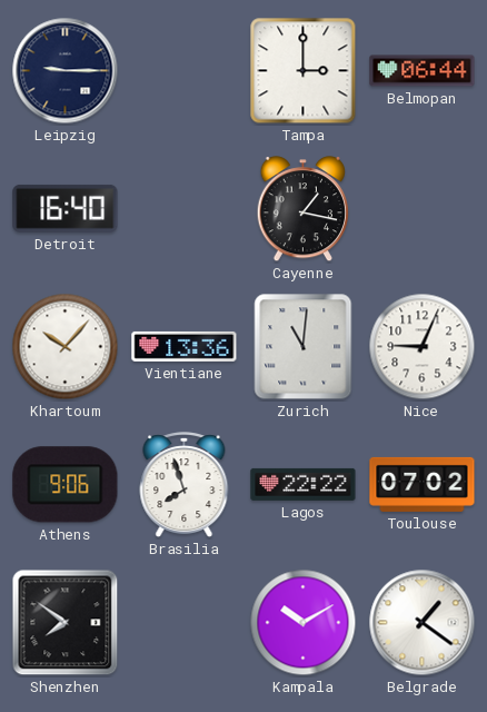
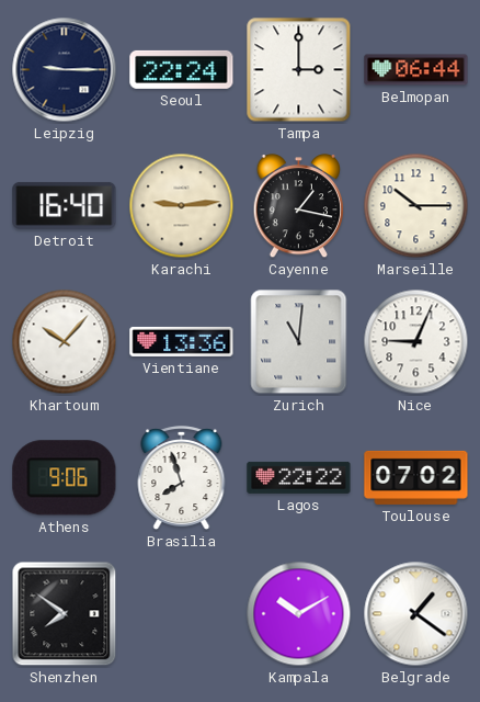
Seoul: none -> 22:24 (182, 69)
Karachi: none -> 9:14 (182, 206)
Marseille: none -> 10:15 (416, 206)
